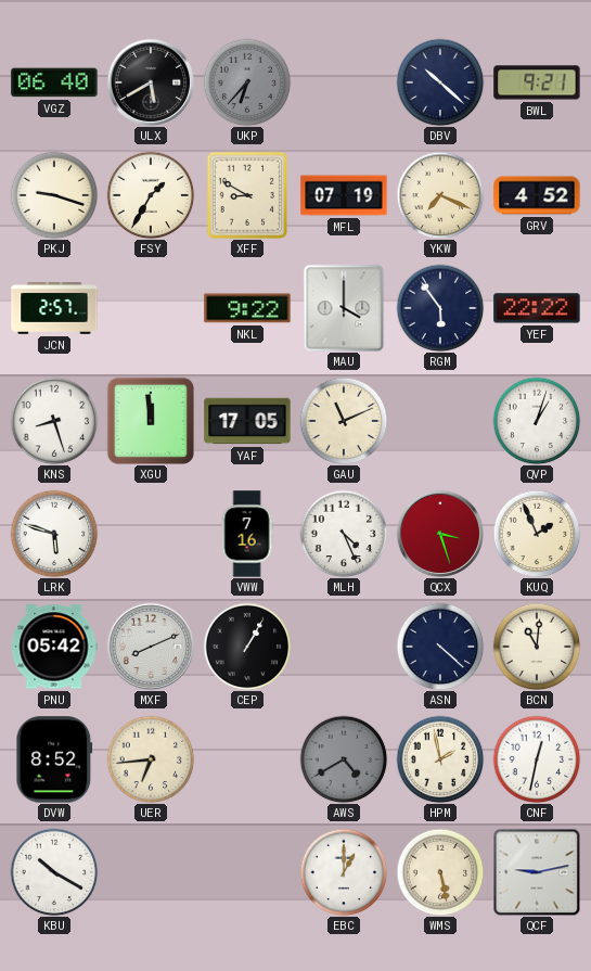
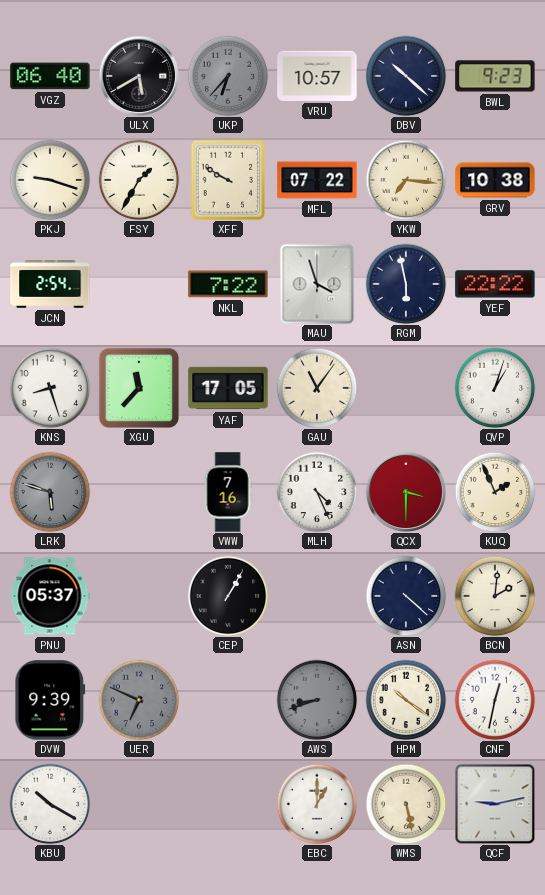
VRU: none -> 10:57 (317, 76)
BWL: 9:21 -> 9:23 (495, 76)
XFF: 8:50 -> 9:50 (227, 179)
MFL: 07:19 -> 07:22 (317, 180)
YKW: 7:19 -> 7:16 (406, 180)
GRV: 4:52 -> 10:38 (495, 180)
JCN: 2:57 -> 2:54 (50, 285)
NKL: 9:22 -> 7:22 (228, 284)
MAU: 4:00 -> 3:57 (317, 284)
RGM: 5:54 -> 5:58 (406, 284)
XGU: 11:59 -> 11:37 (139, 388)
GAU: 11:11 -> 11:06 (317, 388)
LRK dial: white -> grey (50, 492)
QCX: 3:27 -> 3:30 (405, 491)
PNU: 05:42 -> 05:37 (50, 596)
MXF: 8:11 -> none (150, 646)
BCN: 11:01 -> 2:01 (495, 596)
DVW: 8:52 -> 9:39 (50, 700)
UER: 6:44 -> 6:49 (139, 700)
UER dial: cream -> grey (139, 700)
AWS: 4:40 -> 8:42 (317, 700)
HPM: 1:58 -> 10:21 (406, 700)
